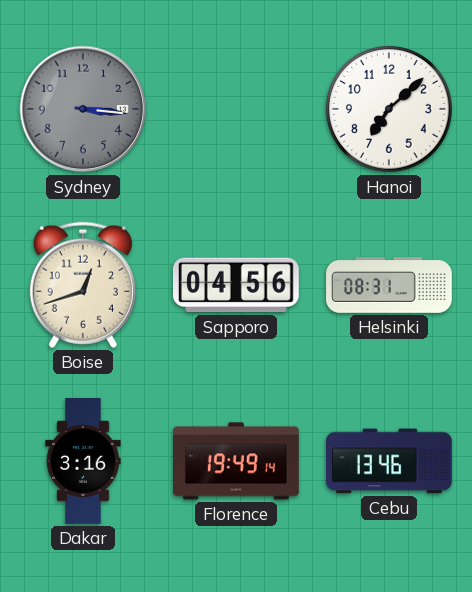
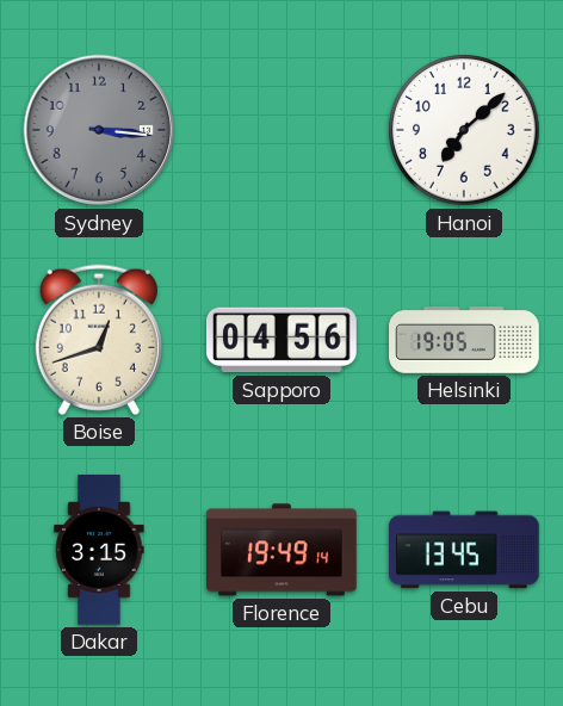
Helsinki: 08:31 -> 19:05 (464, 341)
Dakar: 3:16 -> 3:15 (99, 551)
Cebu: 13:46 -> 13:45 (465, 550)
